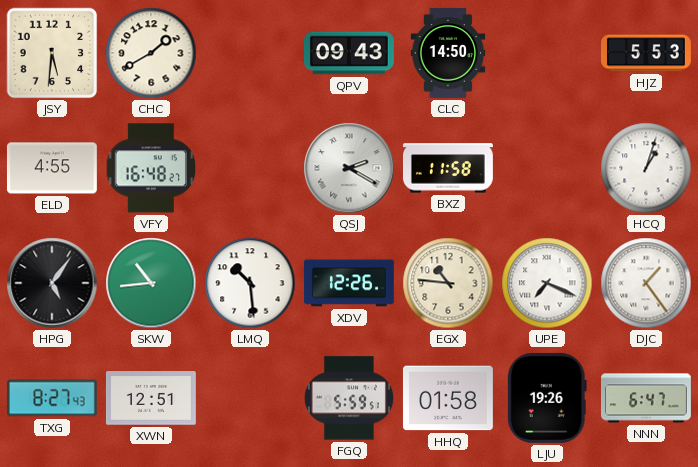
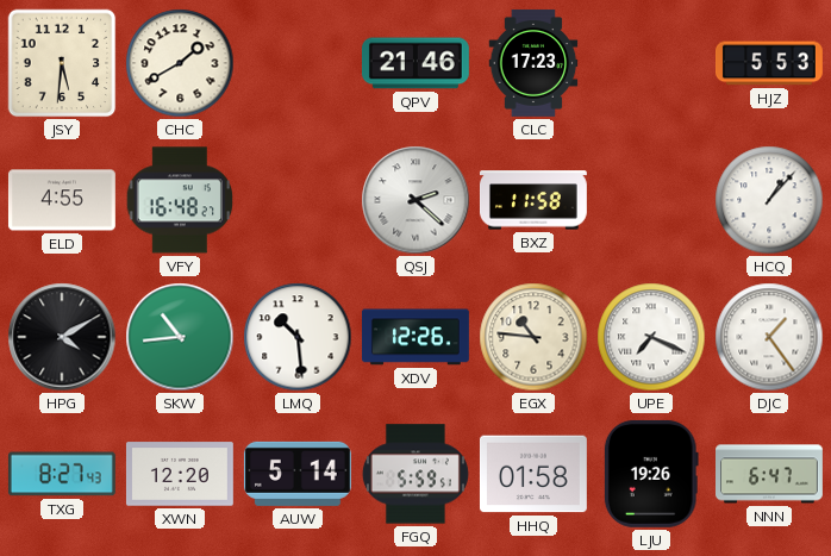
QPV: 09:43 -> 21:46 (415, 63)
CLC: 14:50 -> 17:23 (533, 63)
QSJ: 2:20 -> 2:22 (415, 200)
HCQ: 1:03 -> 1:07 (769, 200)
HPG: 5:06 -> 4:10 (62, 337)
XWN: 12:51 -> 12:20 (180, 474)
AUW: none -> 5:14 (298, 474)
